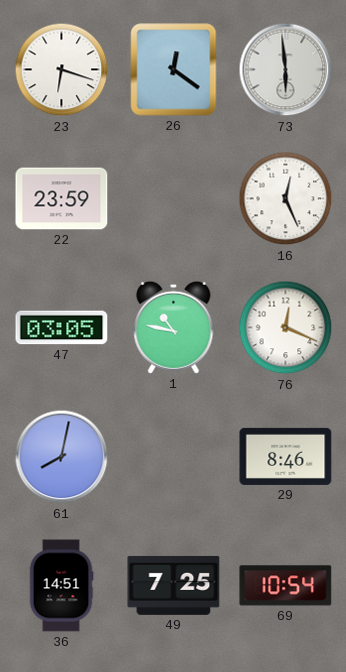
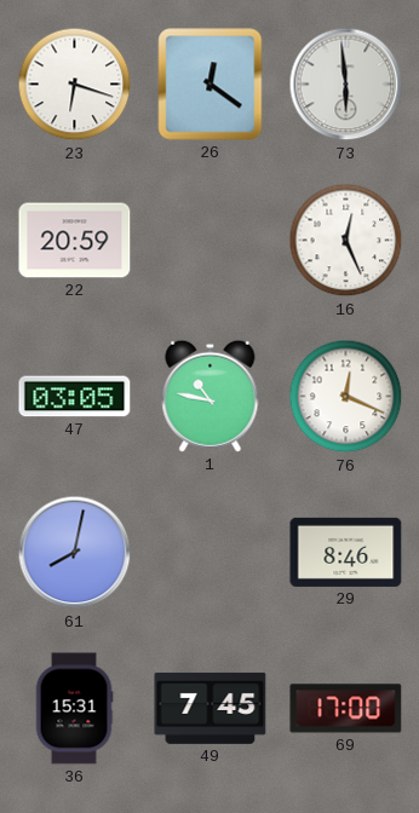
22: 23:59 -> 20:59 (75, 241)
36: 14:51 -> 15:31 (74, 709)
49: 7:25 -> 7:45 (211, 708)
69: 10:54 -> 17:00 (346, 709)
